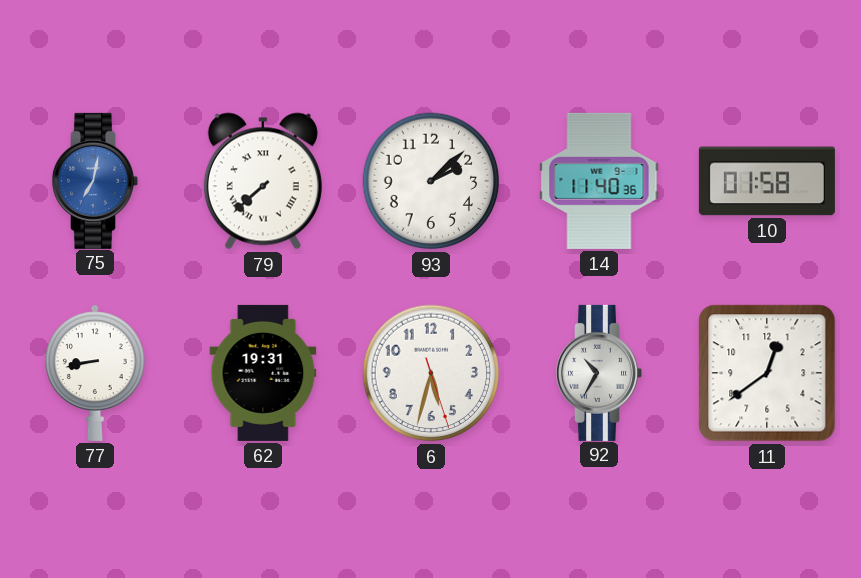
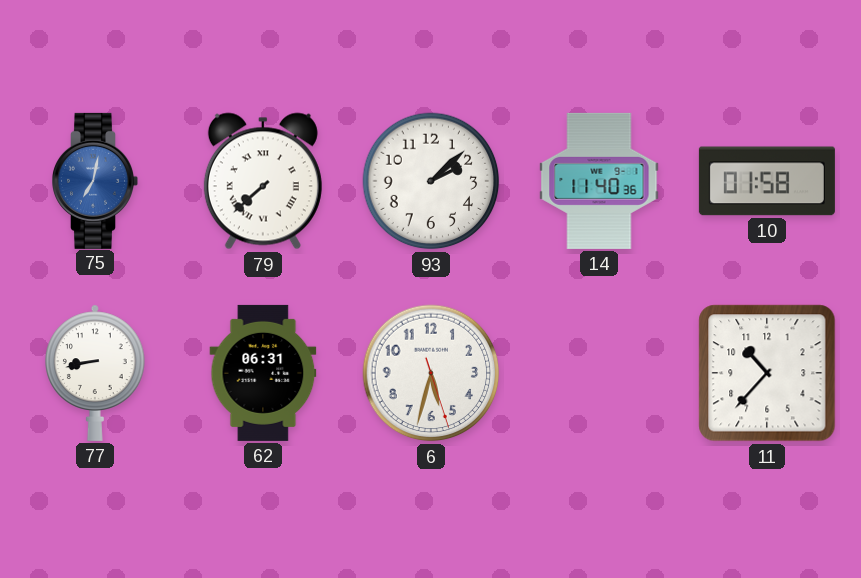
62: 19:31 -> 06:31 (263, 373)
92: 10:35 -> none (599, 373)
11: 12:39 -> 10:37 (767, 373)
